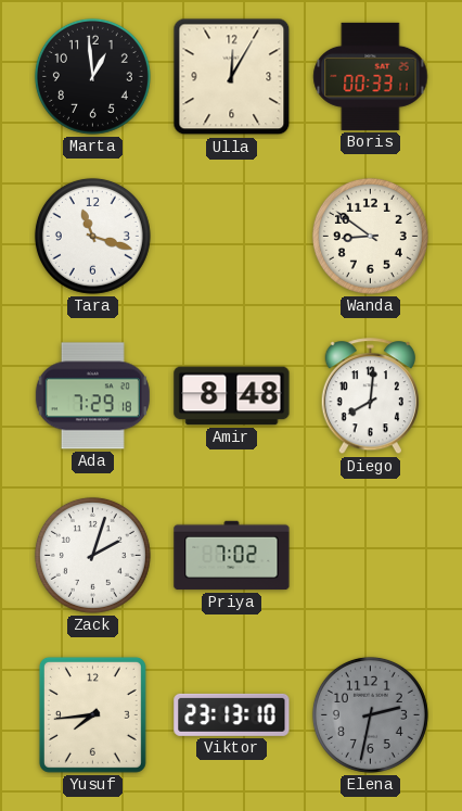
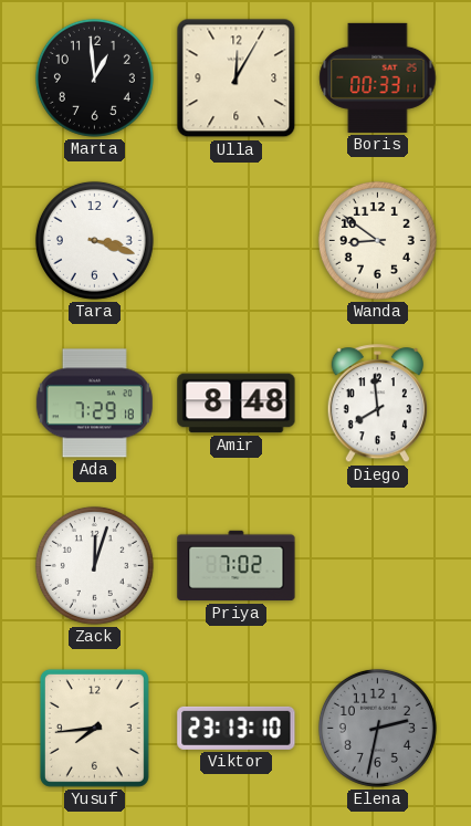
Tara: 11:18 -> 3:18 (94, 240)
Diego: 8:01 -> 7:59 (377, 404)
Zack: 2:03 -> 12:03 (94, 565)
